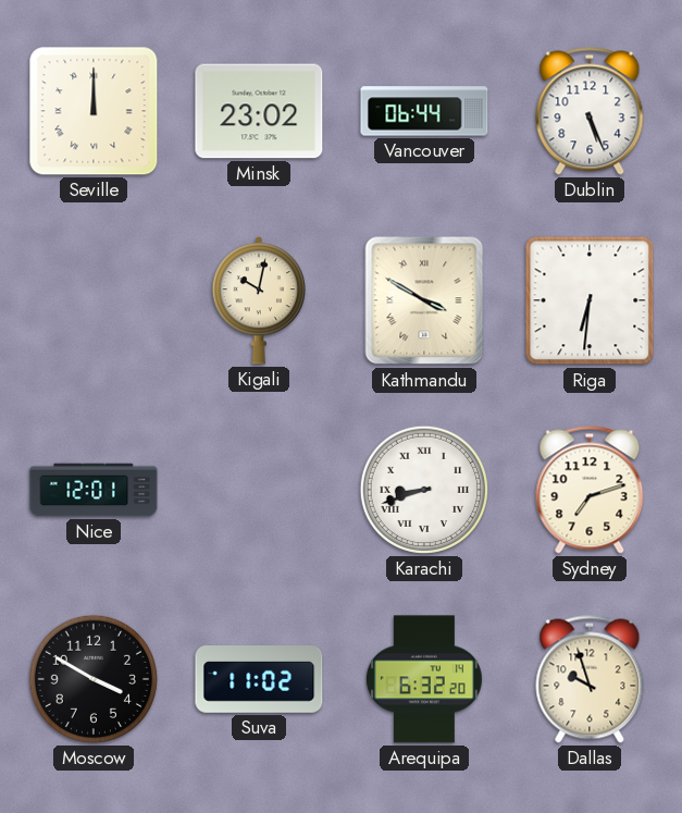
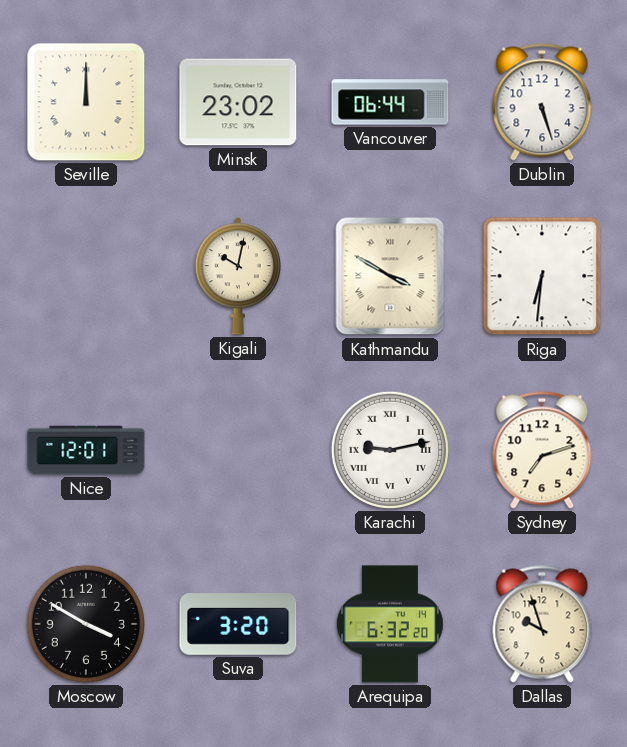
Dublin: 5:26 -> 5:27 (542, 102)
Karachi: 8:42 -> 9:13 (390, 450)
Suva: 11:02 -> 3:20 (238, 625)
